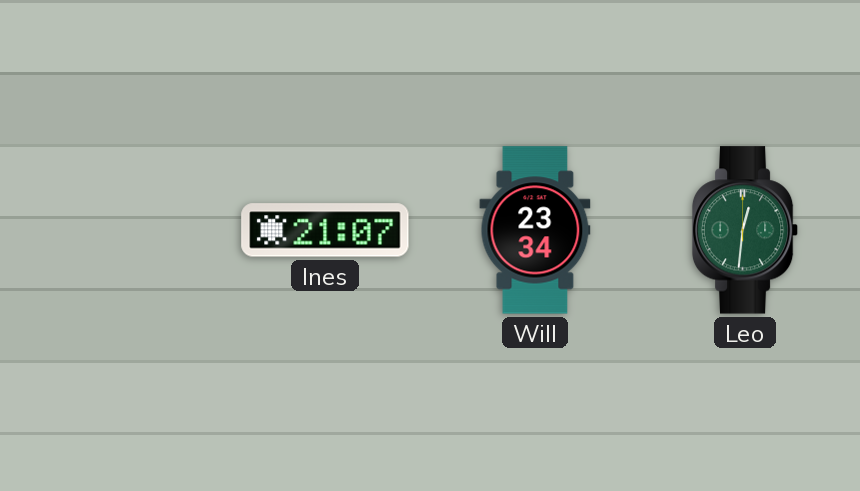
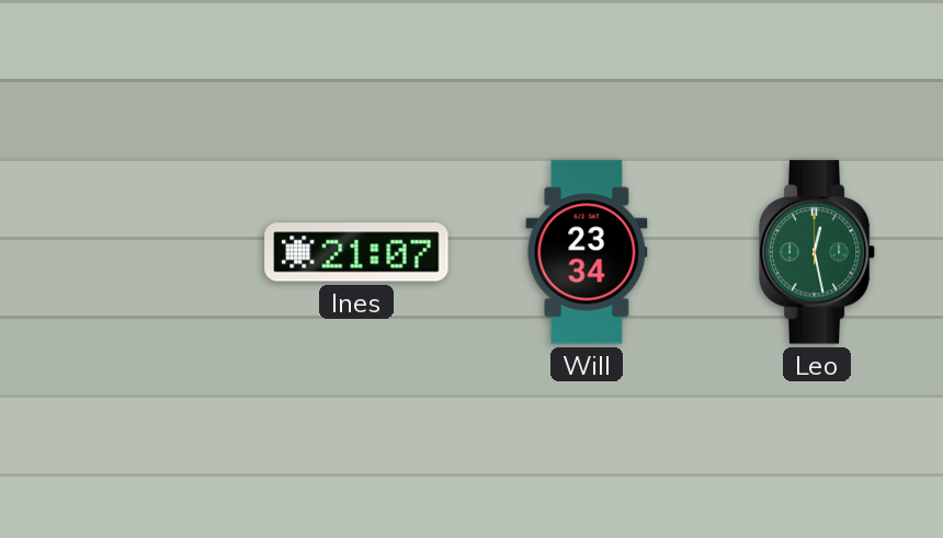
Leo: 12:31 -> 12:28 (817, 252)
